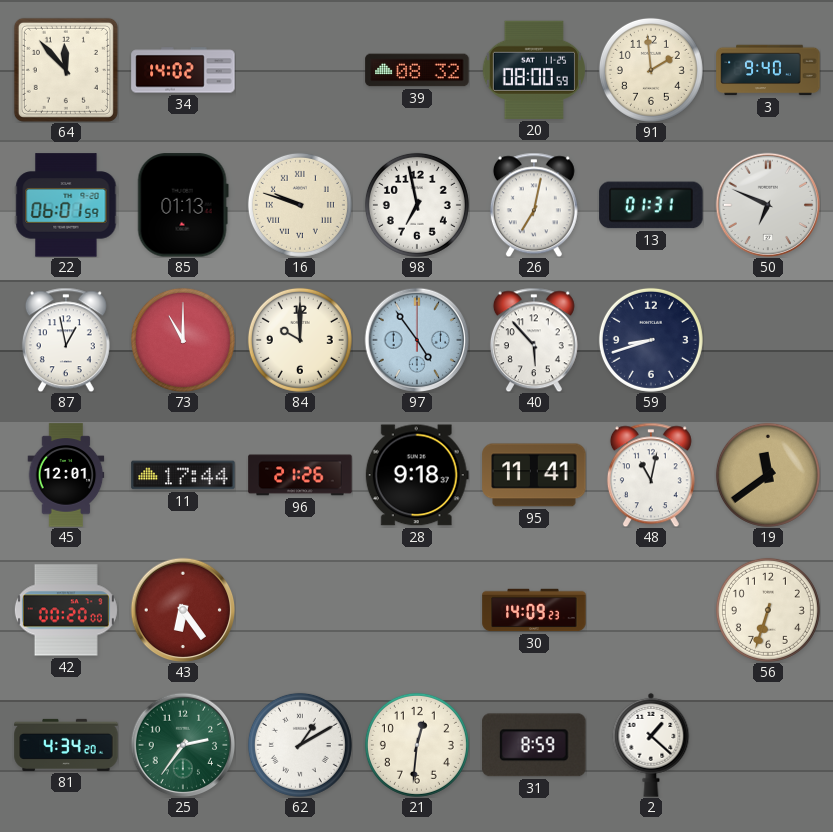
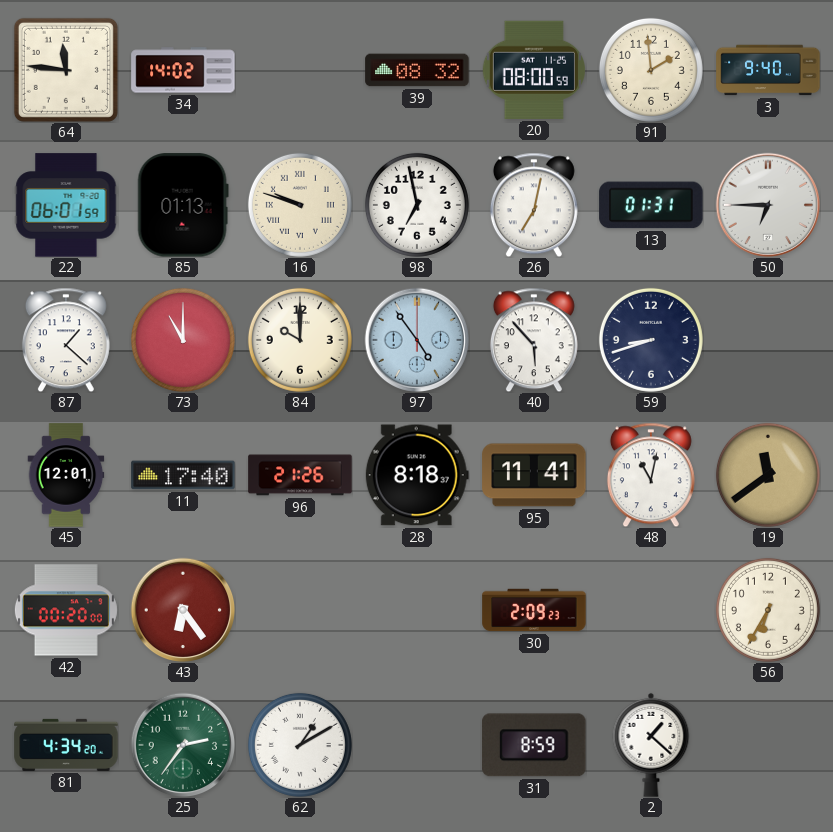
64: 11:53 -> 11:46 (66, 70)
50: 6:49 -> 6:45 (768, 205)
87: 12:58 -> 1:22 (66, 340)
11: 17:44 -> 17:40 (183, 475)
28: 9:18 -> 8:18 (417, 475)
30: 14:09 -> 2:09 (534, 610)
56: 6:33 -> 6:35 (768, 610)
21: 12:31 -> none (417, 745)
